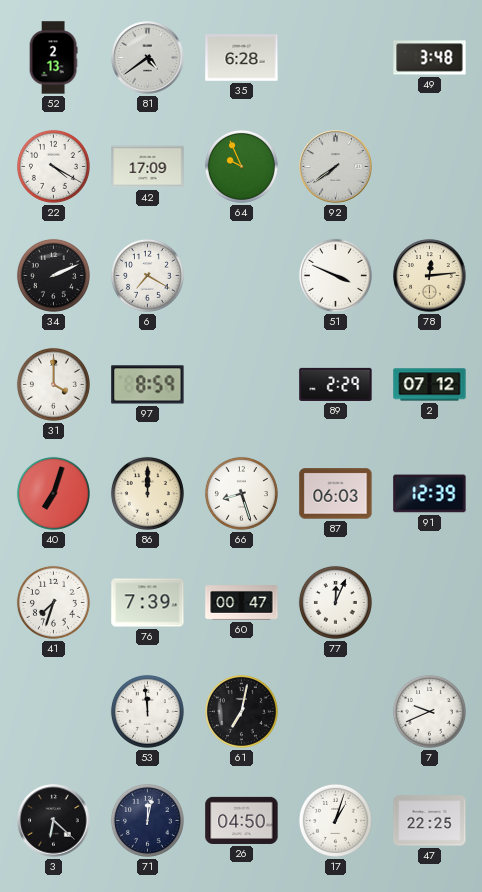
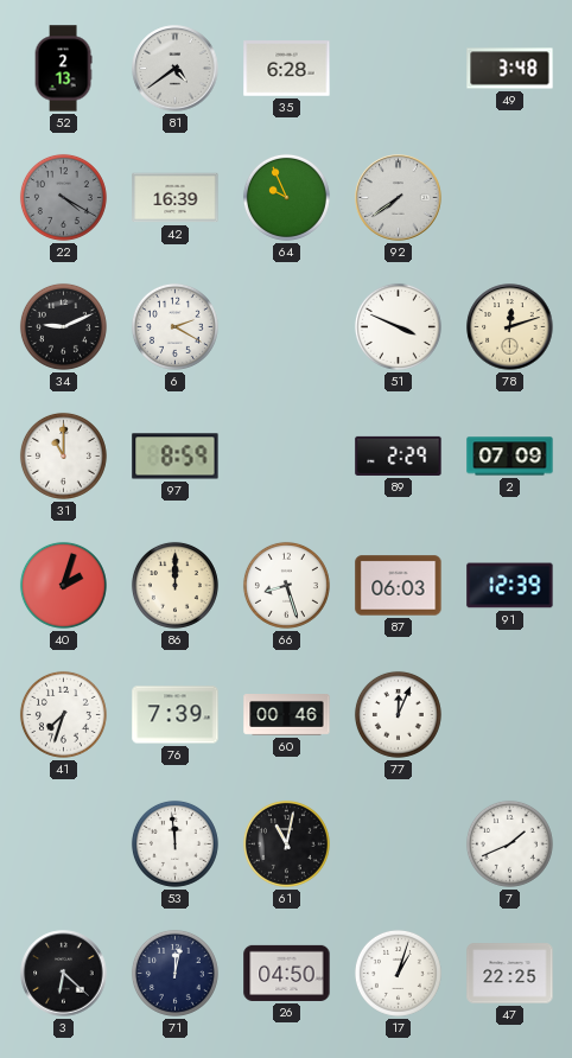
22 dial: white -> grey (63, 197)
42: 17:09 -> 16:39 (176, 198)
34: 2:11 -> 9:11 (63, 326)
6: 7:20 -> 2:20 (174, 326)
78: 12:14 -> 12:12 (510, 327)
31: 4:00 -> 11:00 (63, 455)
2: 07:12 -> 07:09 (510, 457)
40: 7:03 -> 2:03 (63, 585)
60: 00:47 -> 00:46 (287, 715)
61: 7:02 -> 11:02 (286, 843)
7: 9:41 -> 1:41 (509, 843)
